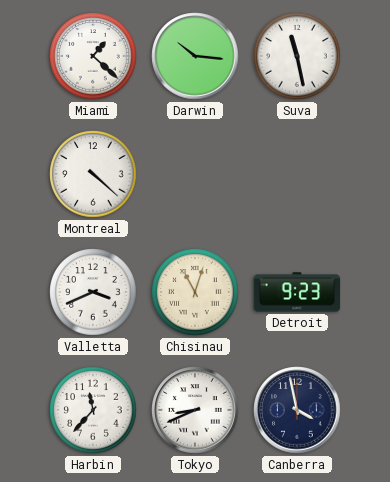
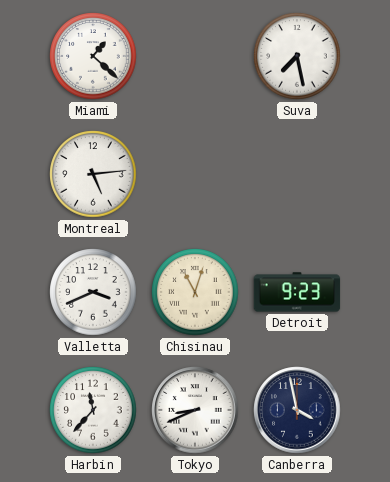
Darwin: 10:16 -> none (195, 56)
Suva: 11:28 -> 7:28 (297, 56)
Montreal: 4:22 -> 5:14 (93, 174)
